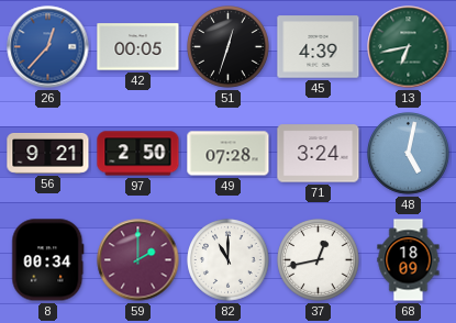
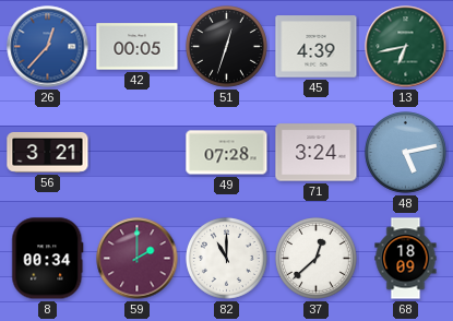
56: 9:21 -> 3:21 (48, 152)
97: 2:50 -> none (138, 154)
48: 5:02 -> 5:13 (406, 153)
37: 12:43 -> 12:38 (317, 259)
